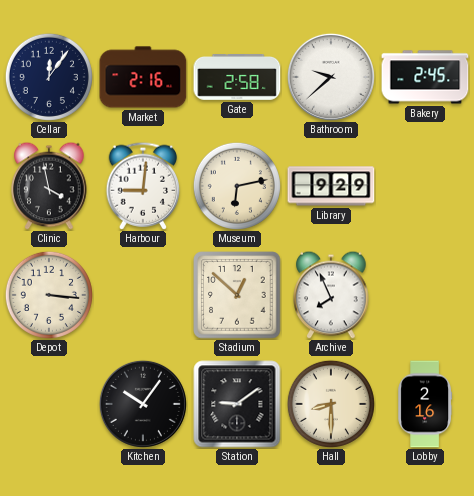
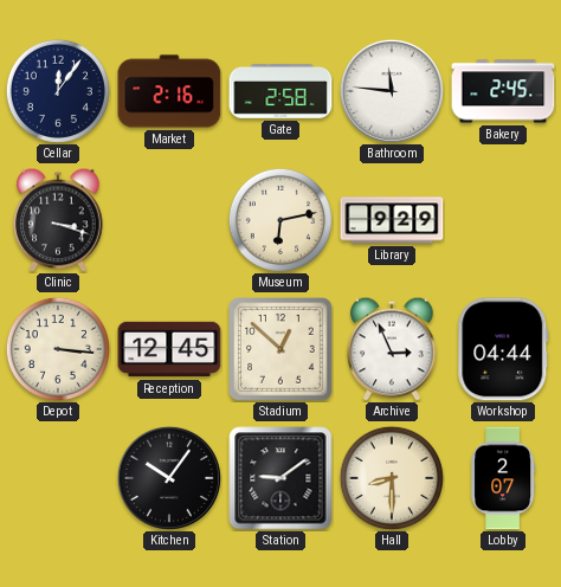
Bathroom: 9:38 -> 11:46 (392, 91)
Clinic: 3:58 -> 3:18 (58, 220)
Harbour: 9:01 -> none (143, 186)
Reception: none -> 12:45 (169, 349)
Archive: 7:56 -> 2:56 (392, 349)
Workshop: none -> 04:44 (503, 349)
Lobby: 2:16 -> 2:07 (503, 478)
